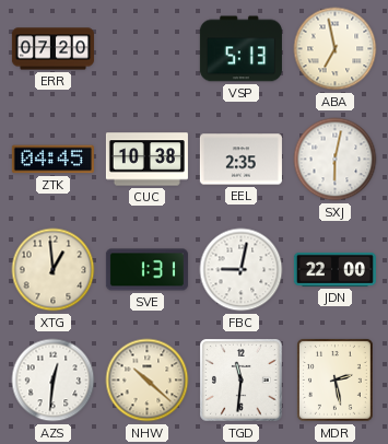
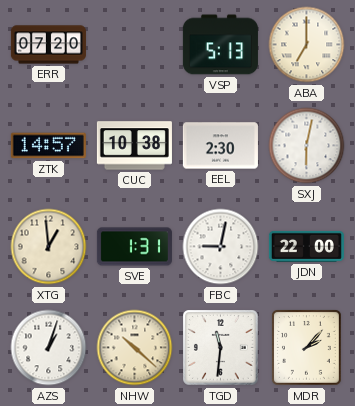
ABA: 6:58 -> 7:00 (307, 45)
ZTK: 04:45 -> 14:57 (48, 146)
EEL: 2:35 -> 2:30 (220, 146)
AZS: 12:31 -> 1:03 (49, 348)
MDR: 2:28 -> 2:07 (306, 348)
